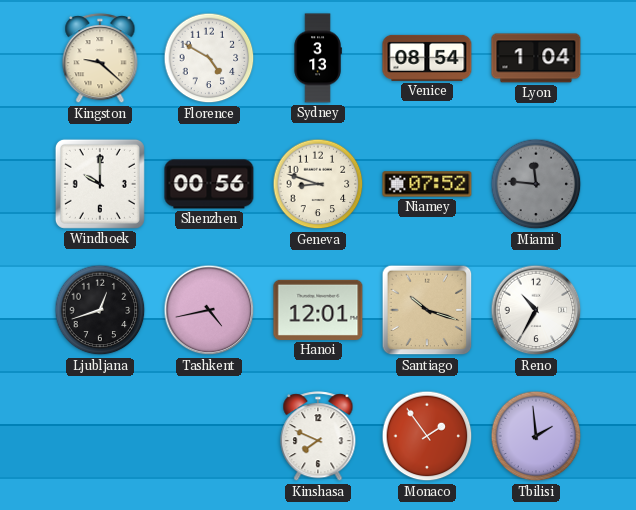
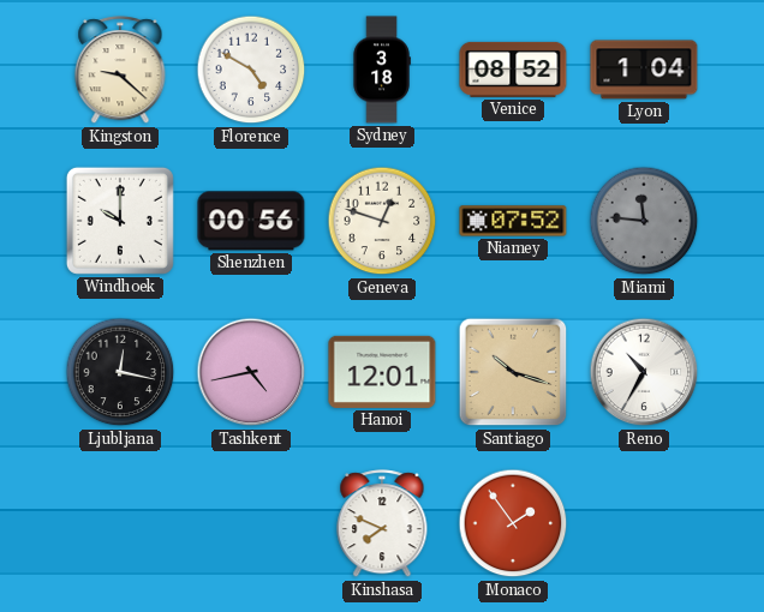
Sydney: 3:13 -> 3:18 (382, 70)
Venice: 08:54 -> 08:52 (513, 70)
Geneva: 8:48 -> 12:48 (382, 221)
Ljubljana: 12:42 -> 12:17 (120, 372)
Tbilisi: 1:59 -> none (536, 436)
